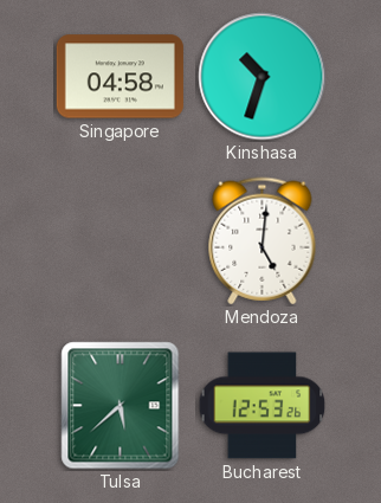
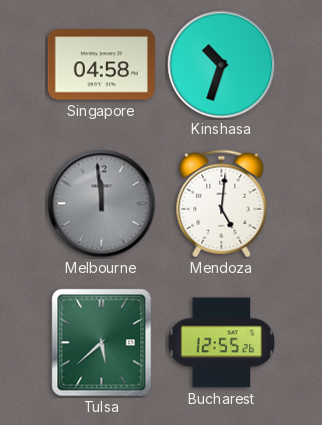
Melbourne: none -> 11:59 (102, 204)
Bucharest: 12:53 -> 12:55 (222, 343)
